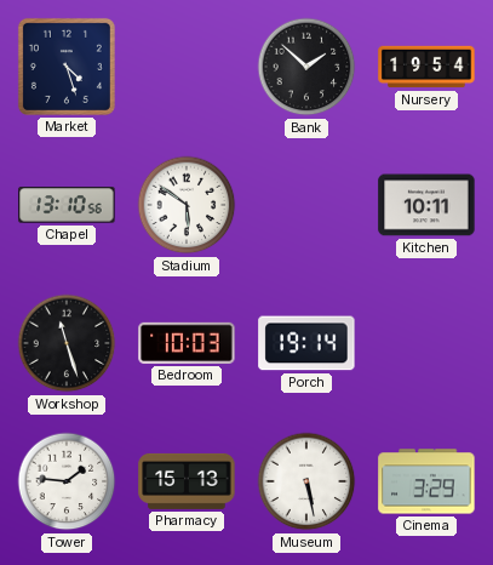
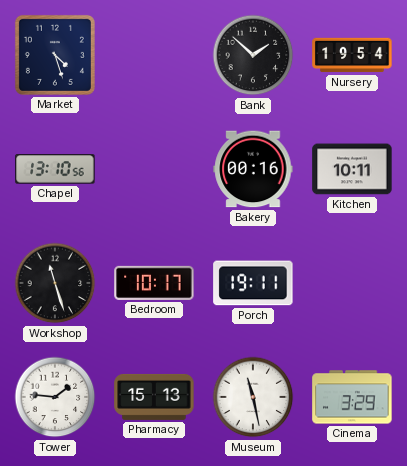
Stadium: 5:51 -> none (187, 205)
Bakery: none -> 00:16 (253, 169)
Bedroom: 10:03 -> 10:17 (154, 283)
Porch: 19:14 -> 19:11 (253, 283)
Museum: 5:28 -> 11:28 (253, 397)
